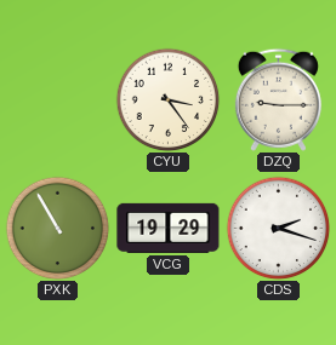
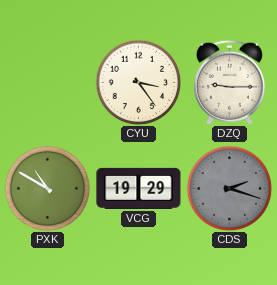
PXK: 10:55 -> 10:50 (47, 188)
CDS dial: white -> grey (229, 188)
